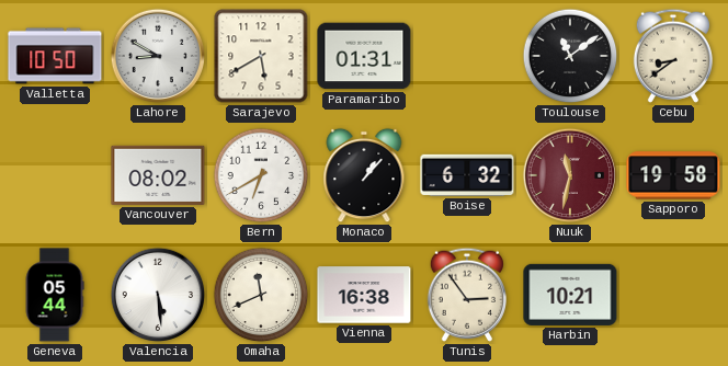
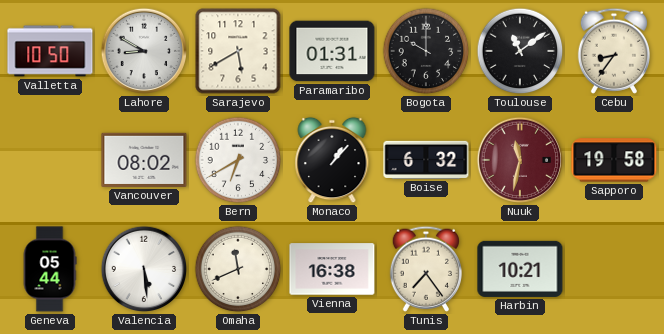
Bogota: none -> 10:00 (426, 51)
Cebu: 8:39 -> 8:36 (613, 51)
Tunis: 2:54 -> 7:24 (425, 269)
